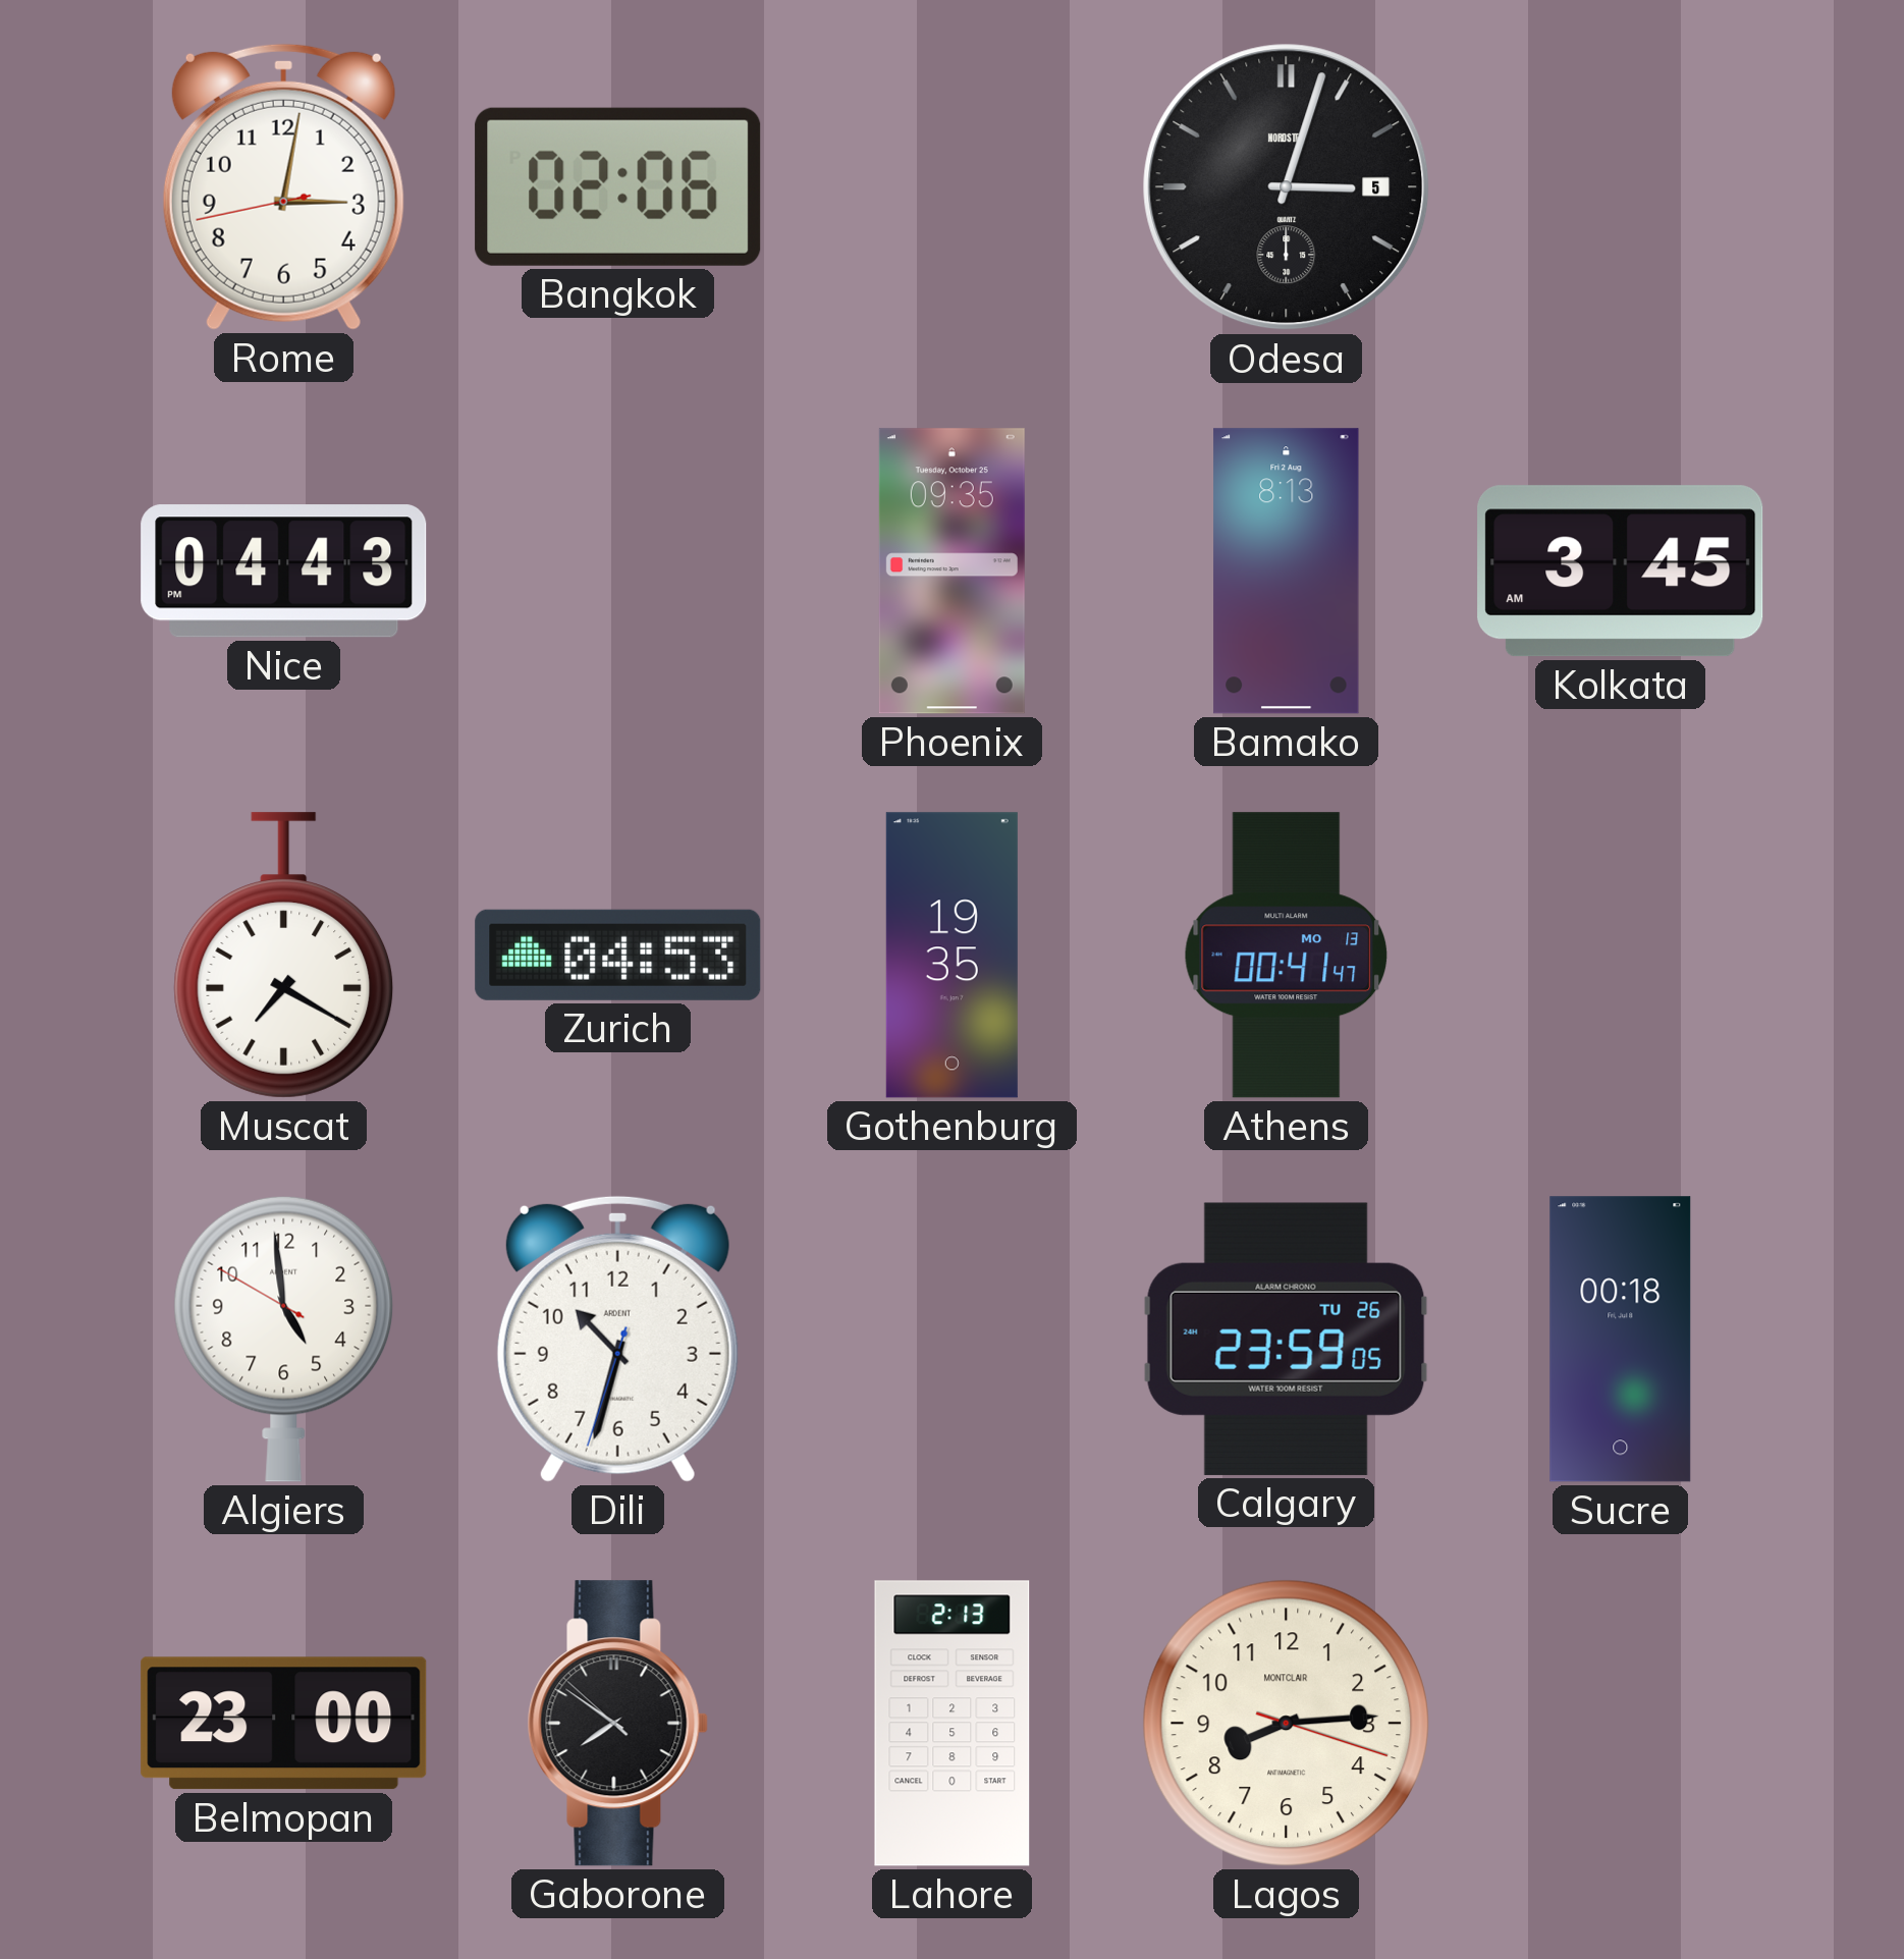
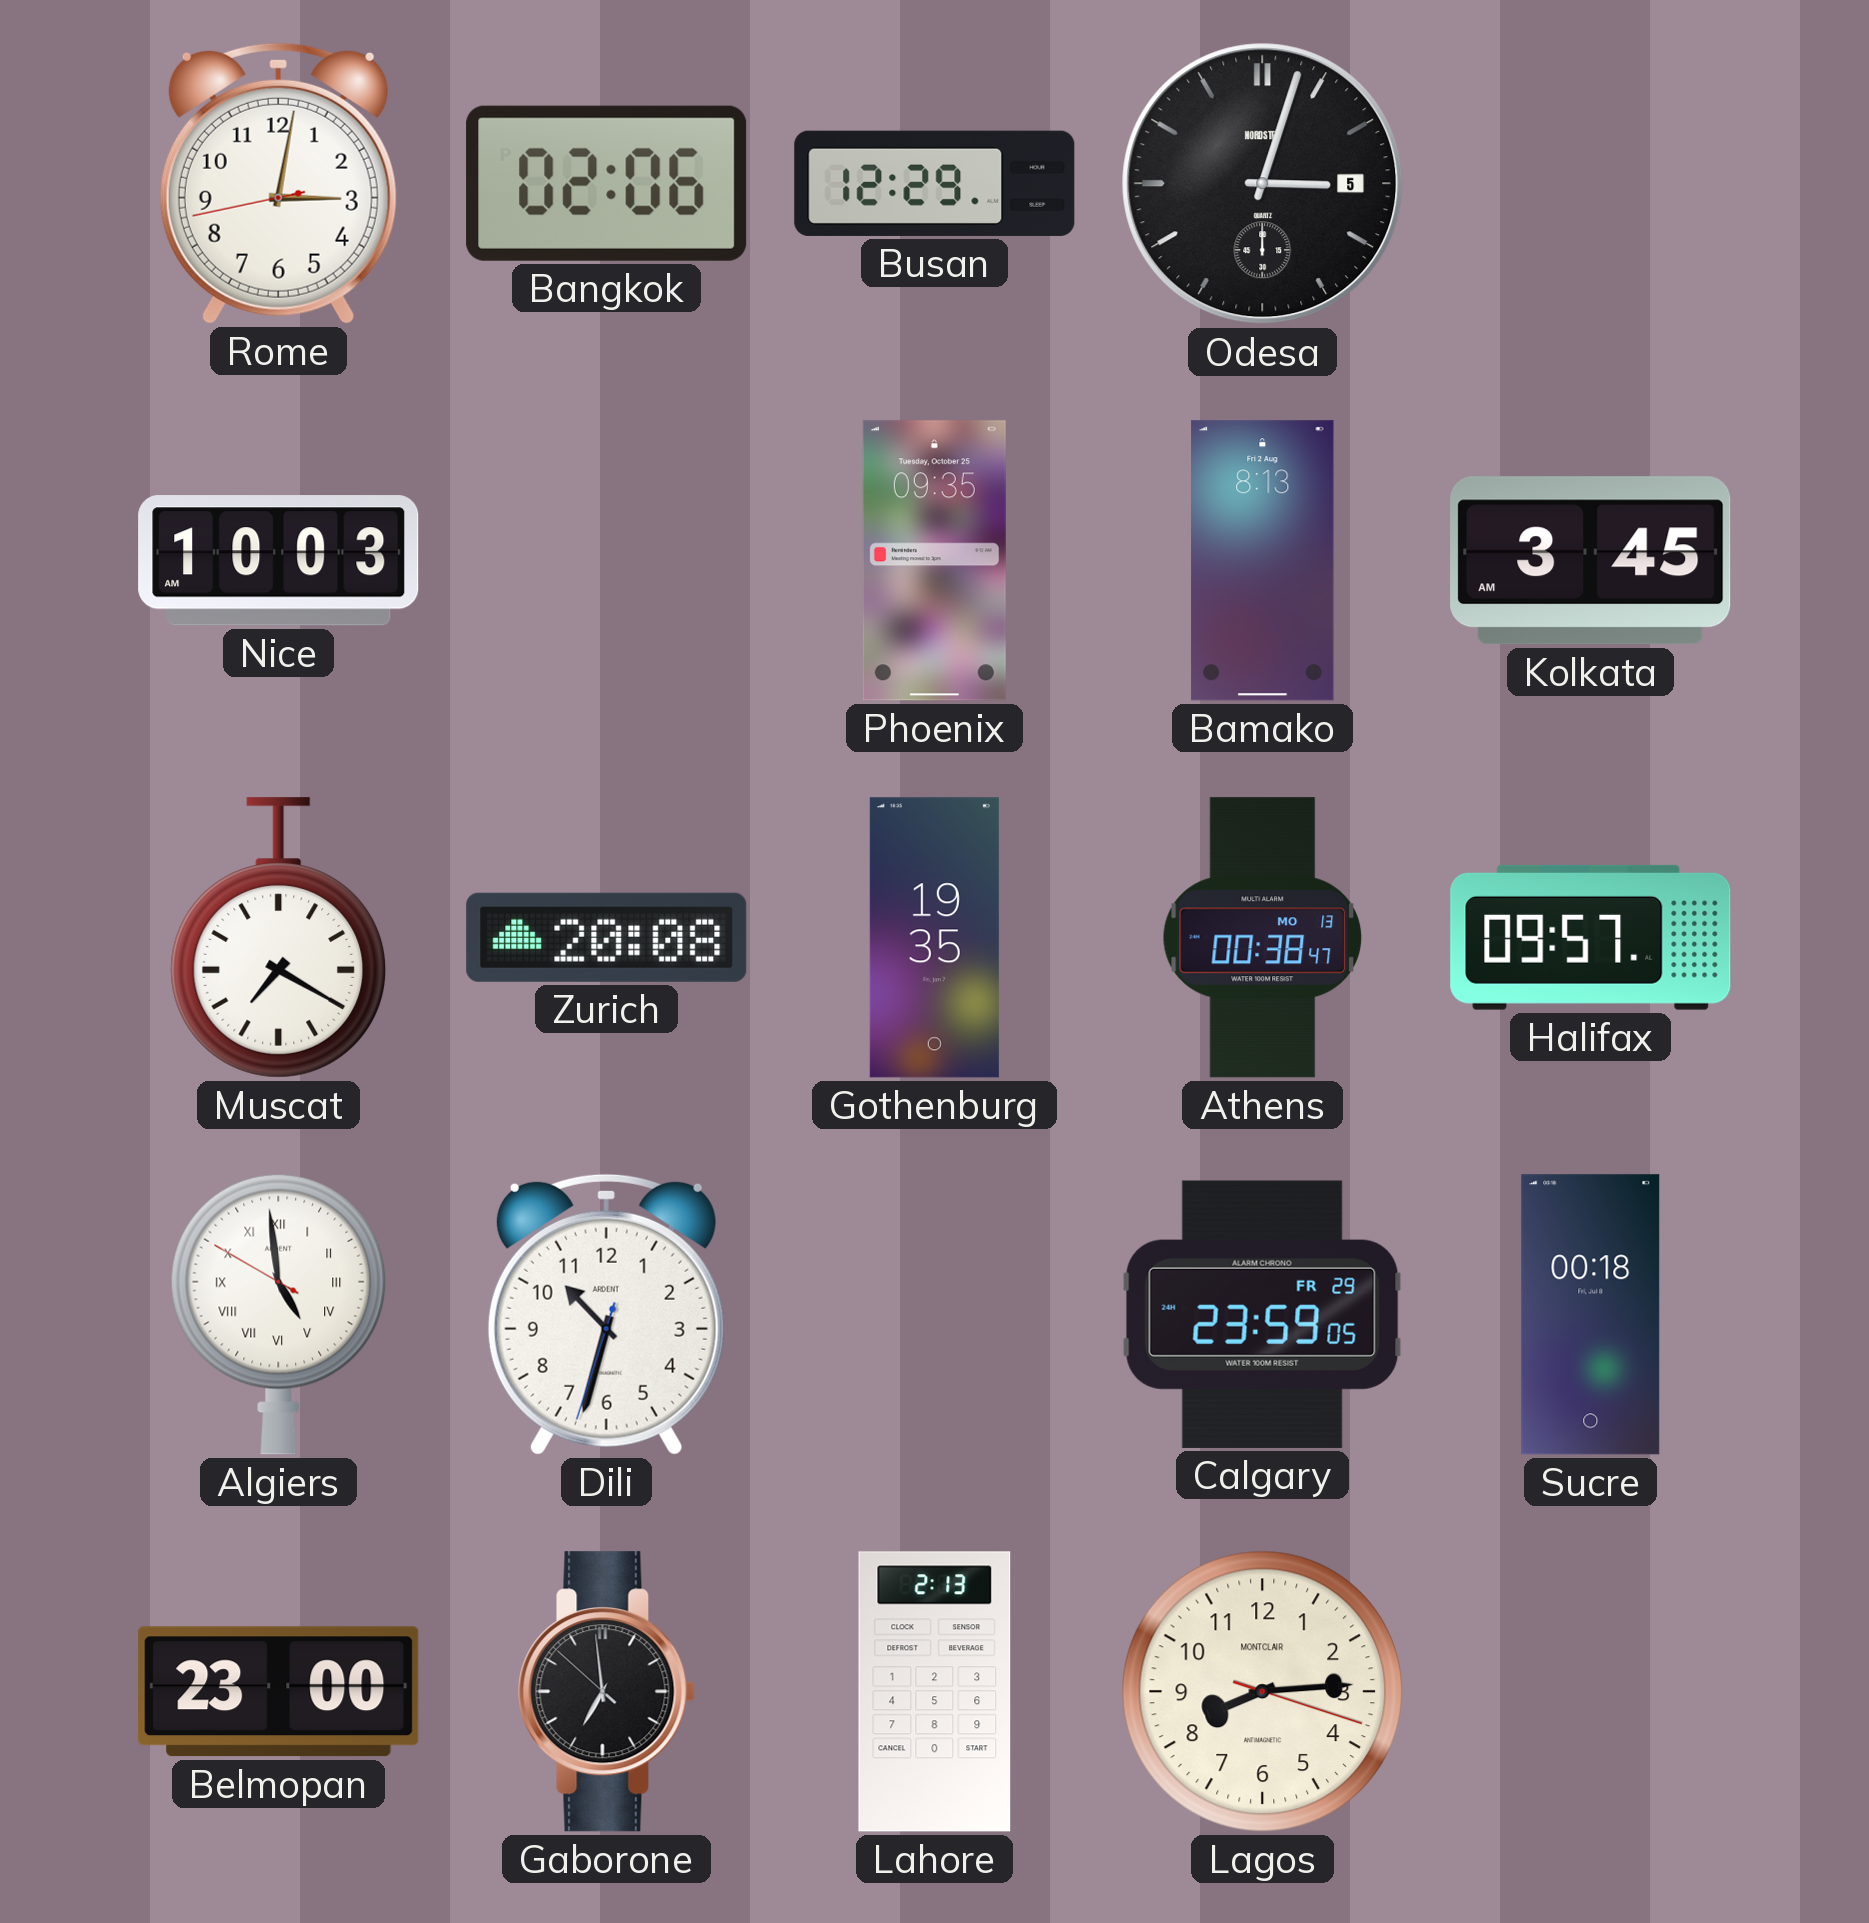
Busan: none -> 12:29 (935, 183)
Nice: 04:43 -> 10:03 (279, 561)
Zurich: 04:53 -> 20:08 (607, 937)
Athens: 00:41 -> 00:38 (1263, 938)
Halifax: none -> 09:57 (1591, 937)
Algiers numerals: Arabic -> Roman (279, 1314)
Calgary date: TU 26 -> FR 29 (1262, 1314)
Gaborone: 7:50 -> 6:58 (606, 1692)
